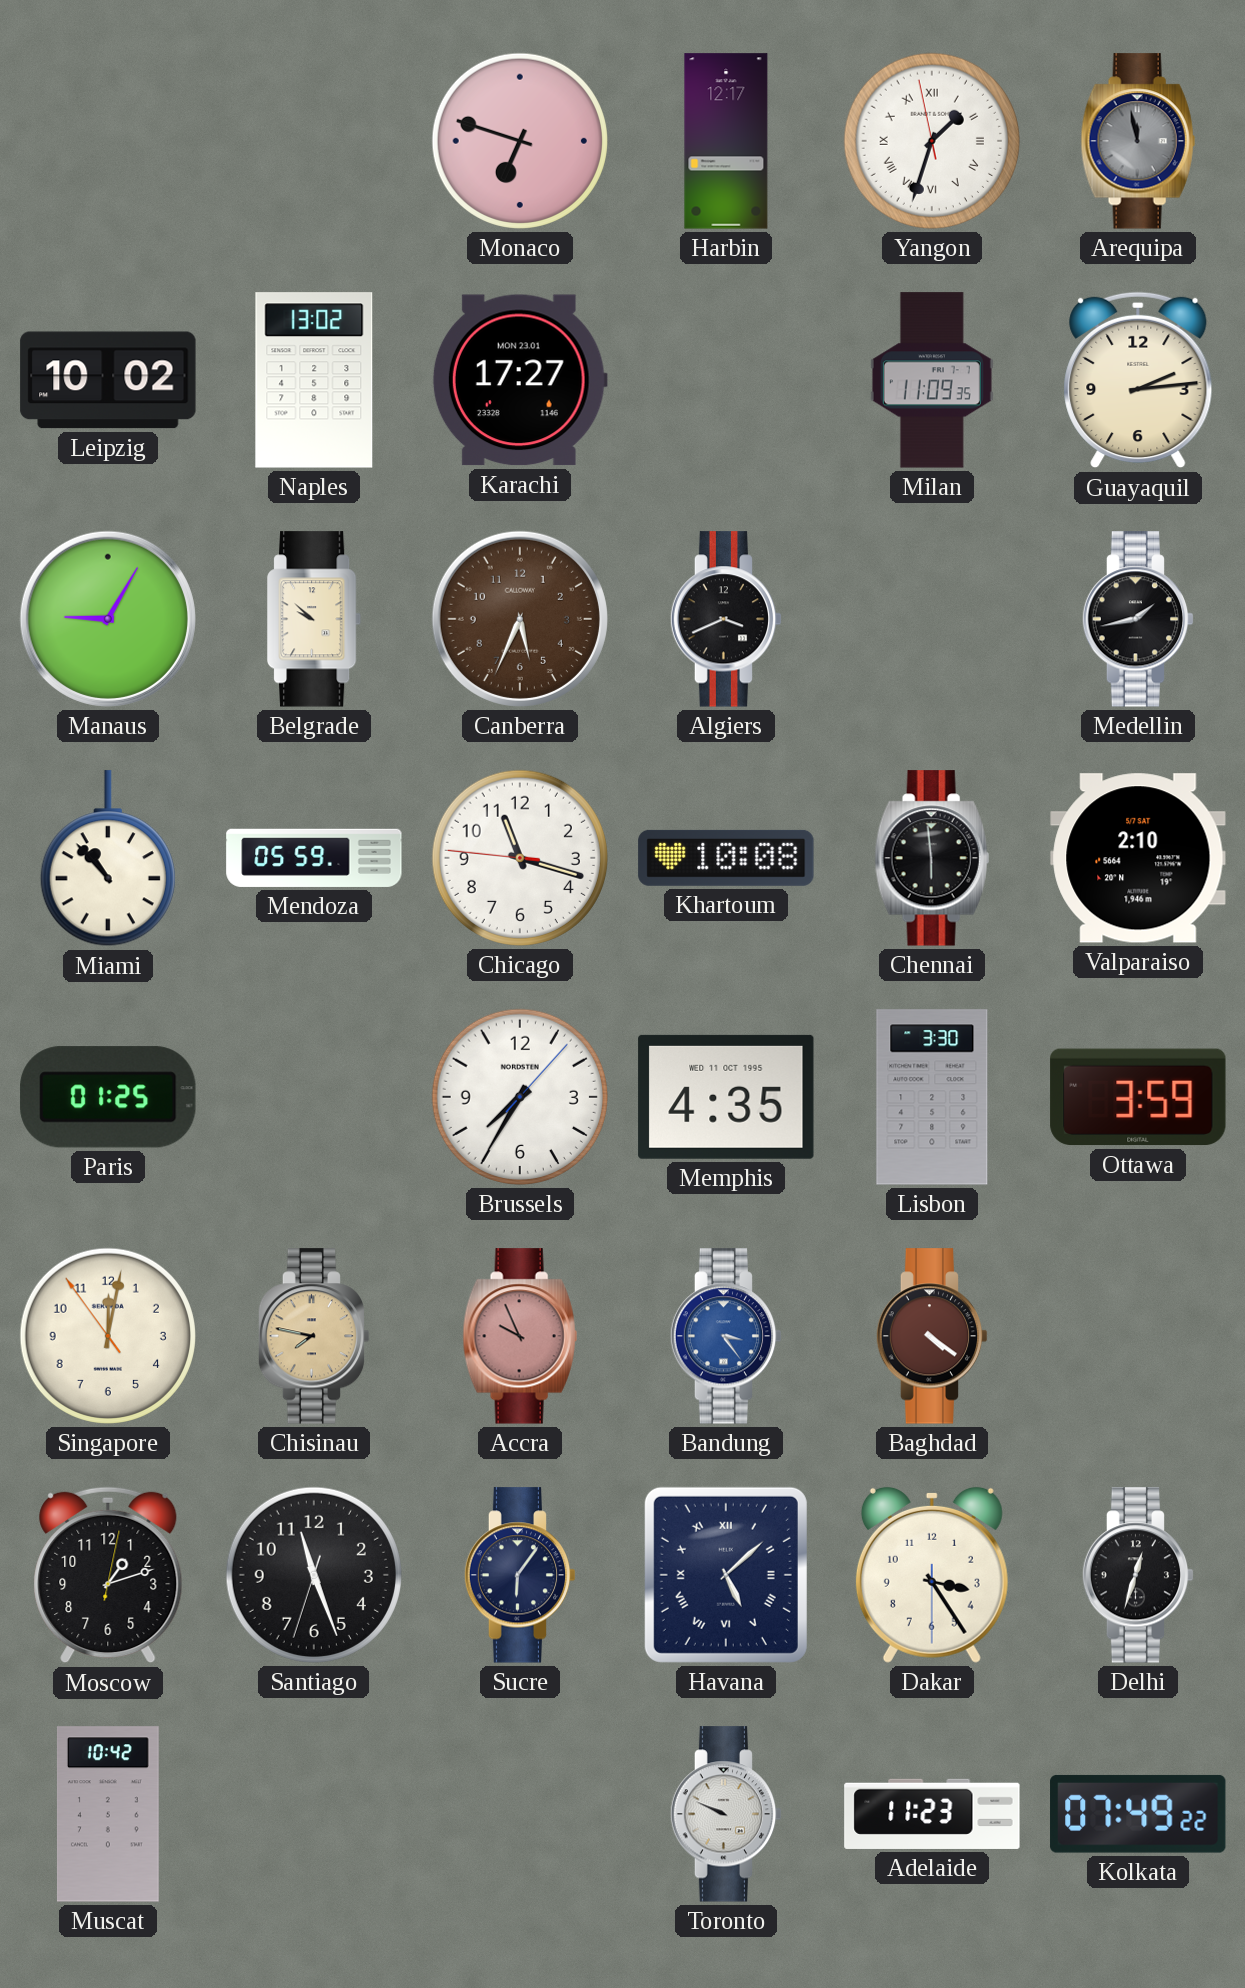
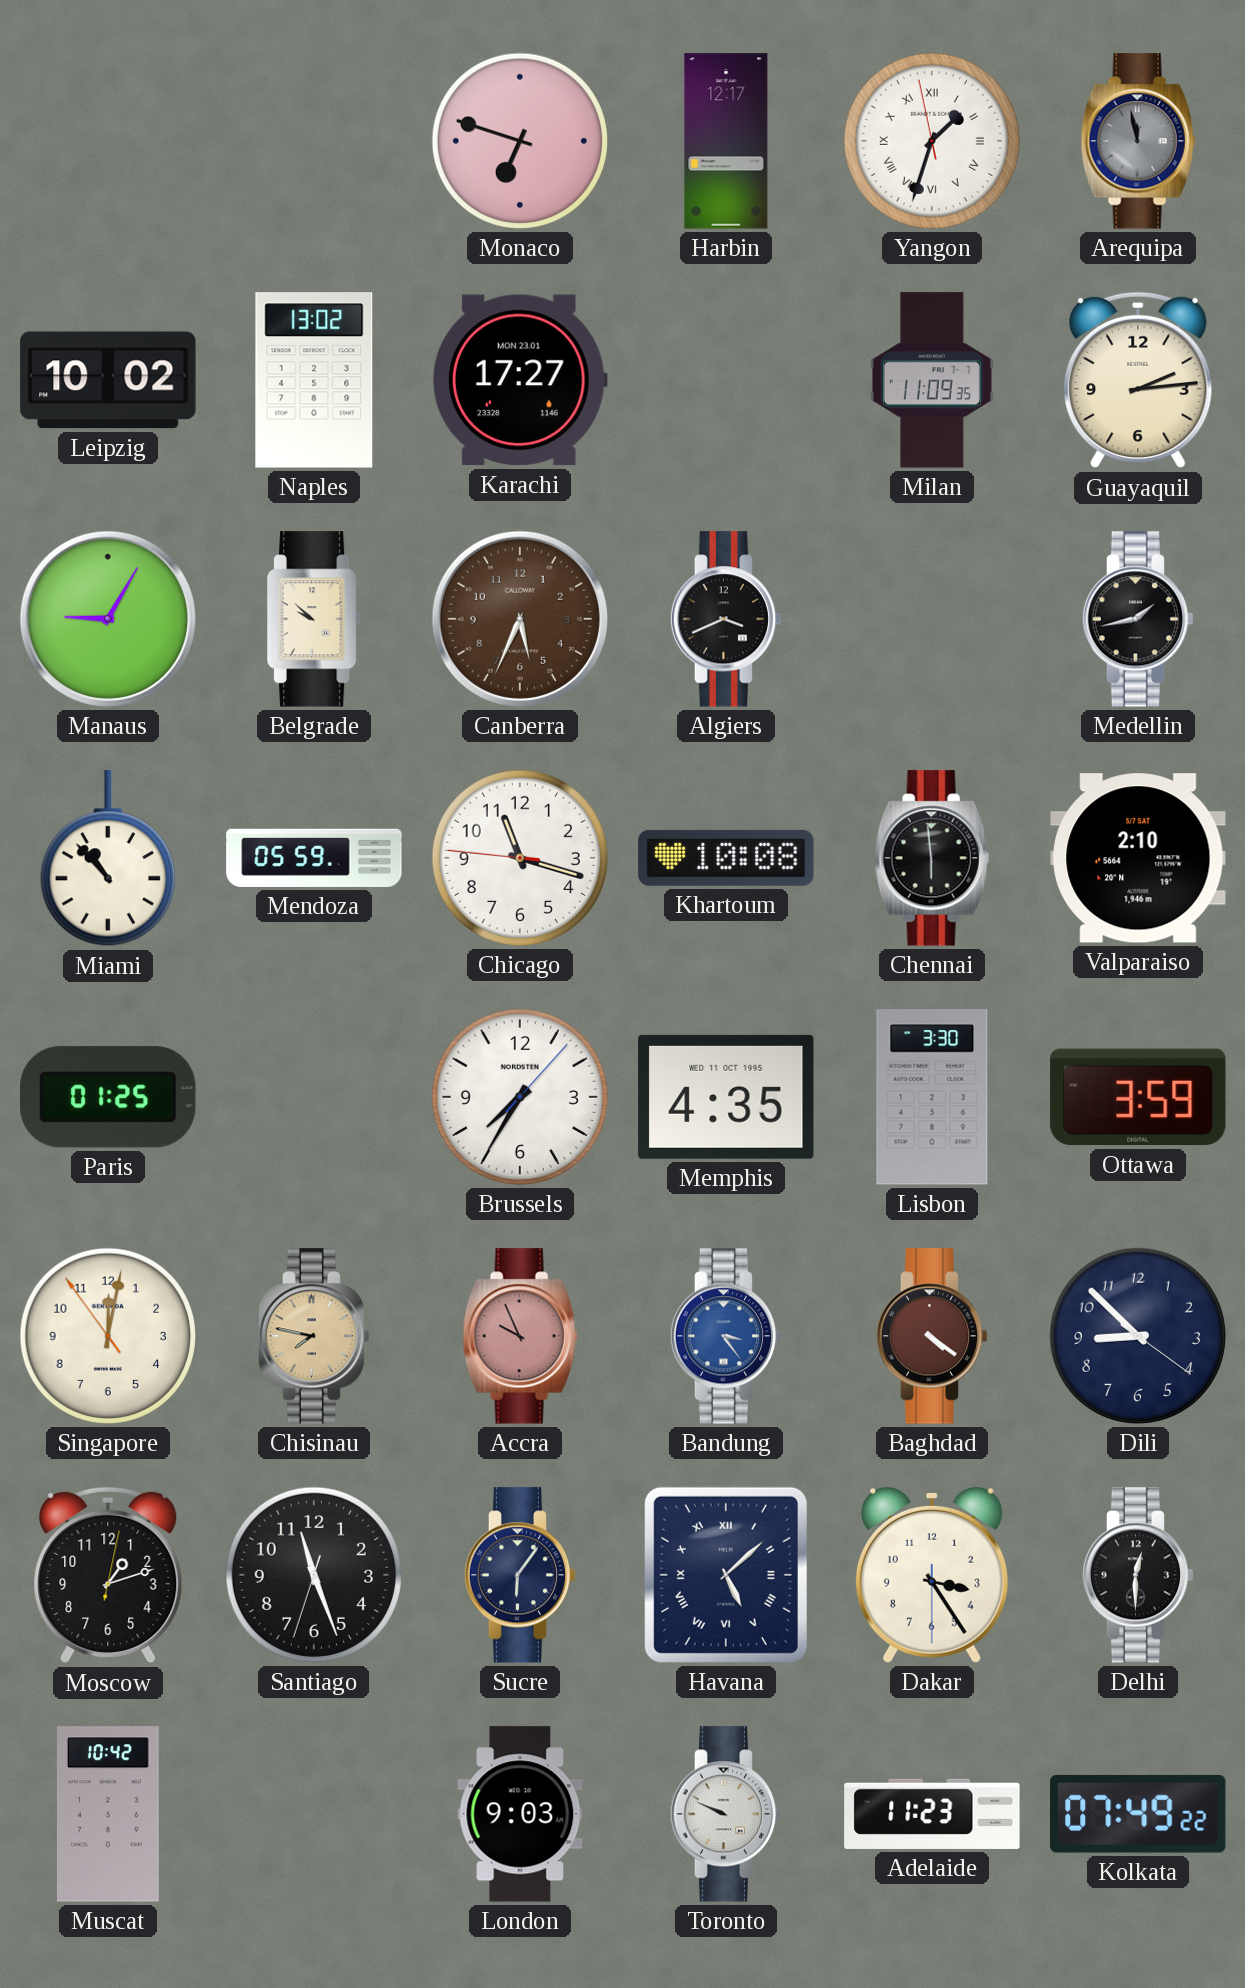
Dili: none -> 8:52 (1138, 1336)
Delhi: 12:33 -> 12:30 (1138, 1575)
London: none -> 9:03 (520, 1814)
